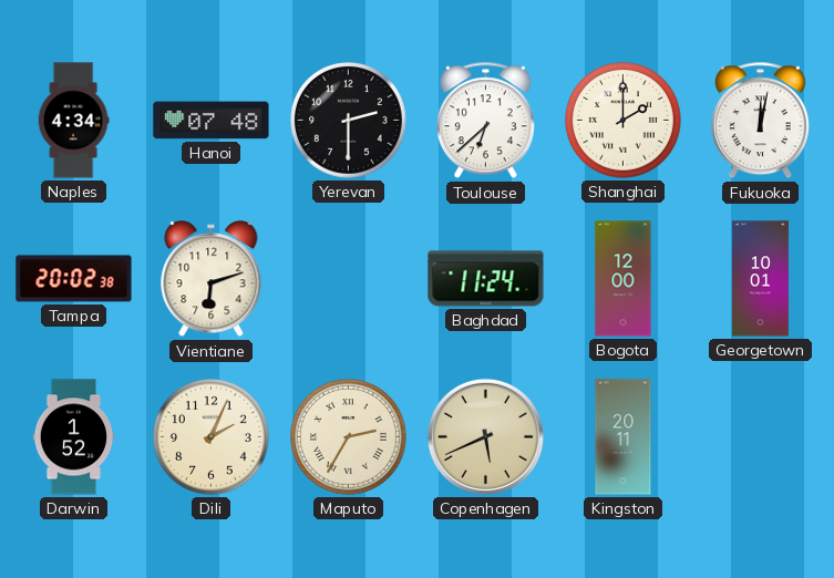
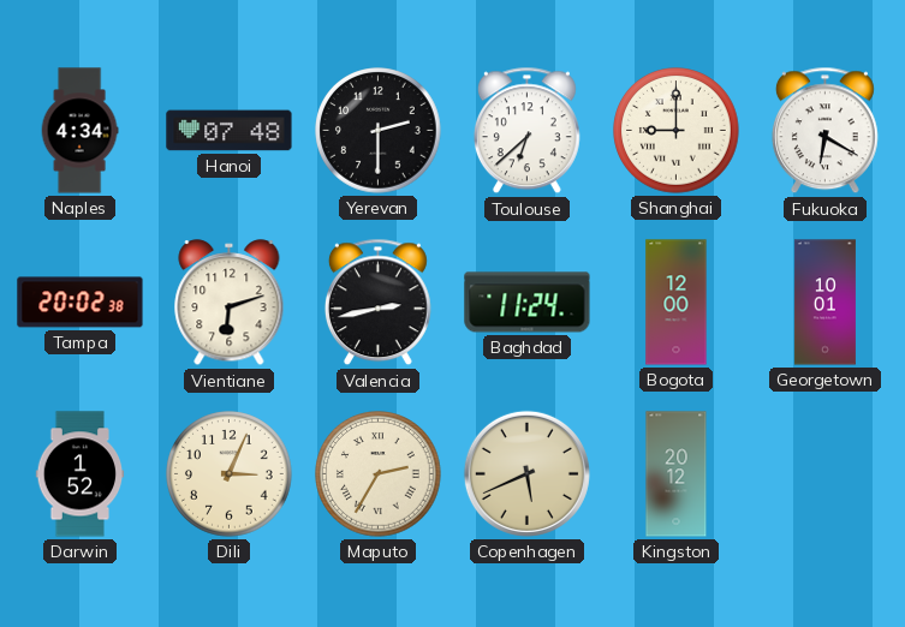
Shanghai: 2:00 -> 9:00 (677, 131)
Fukuoka: 12:02 -> 6:20 (824, 131)
Valencia: none -> 2:43 (377, 303)
Dili: 2:04 -> 3:04 (230, 474)
Kingston: 20:11 -> 20:12 (677, 474)
